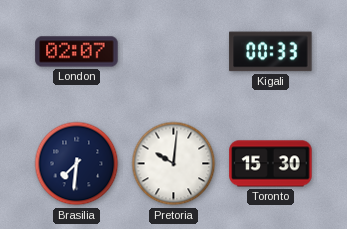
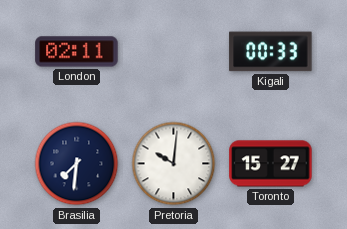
London: 02:07 -> 02:11 (77, 52)
Toronto: 15:30 -> 15:27 (271, 164)
